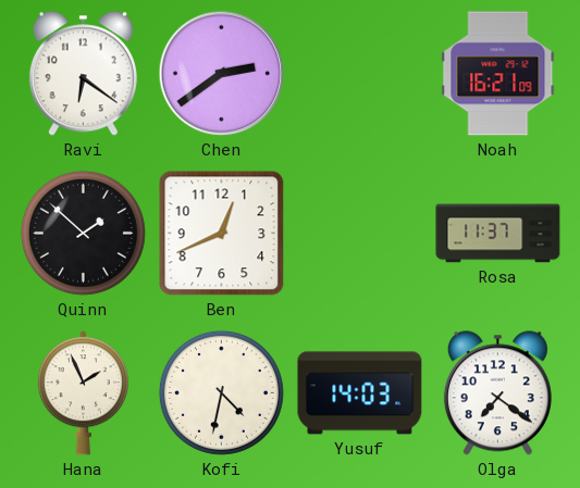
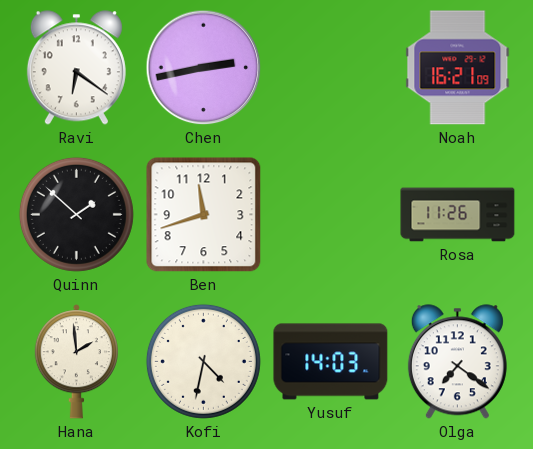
Chen: 2:39 -> 2:43 (204, 68)
Ben: 12:41 -> 11:42 (204, 215)
Rosa: 11:37 -> 11:26 (458, 215)
Hana: 1:56 -> 1:59 (76, 362)
